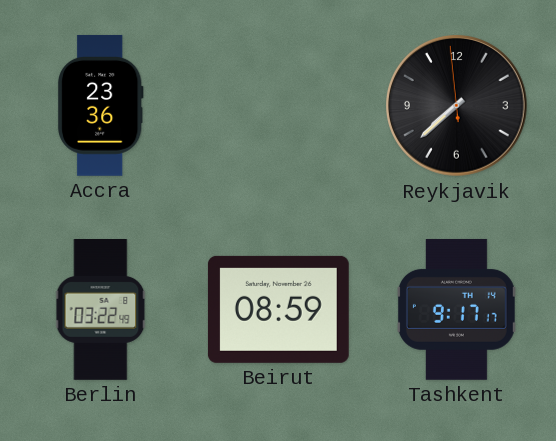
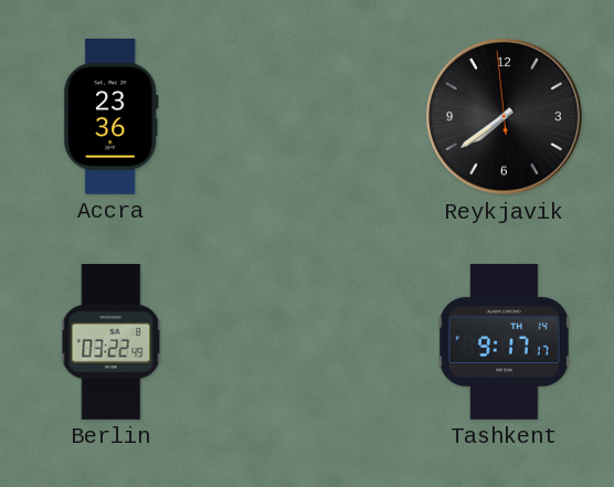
Reykjavik: 7:37 -> 7:38 (505, 117)
Beirut: 08:59 -> none (278, 309)
